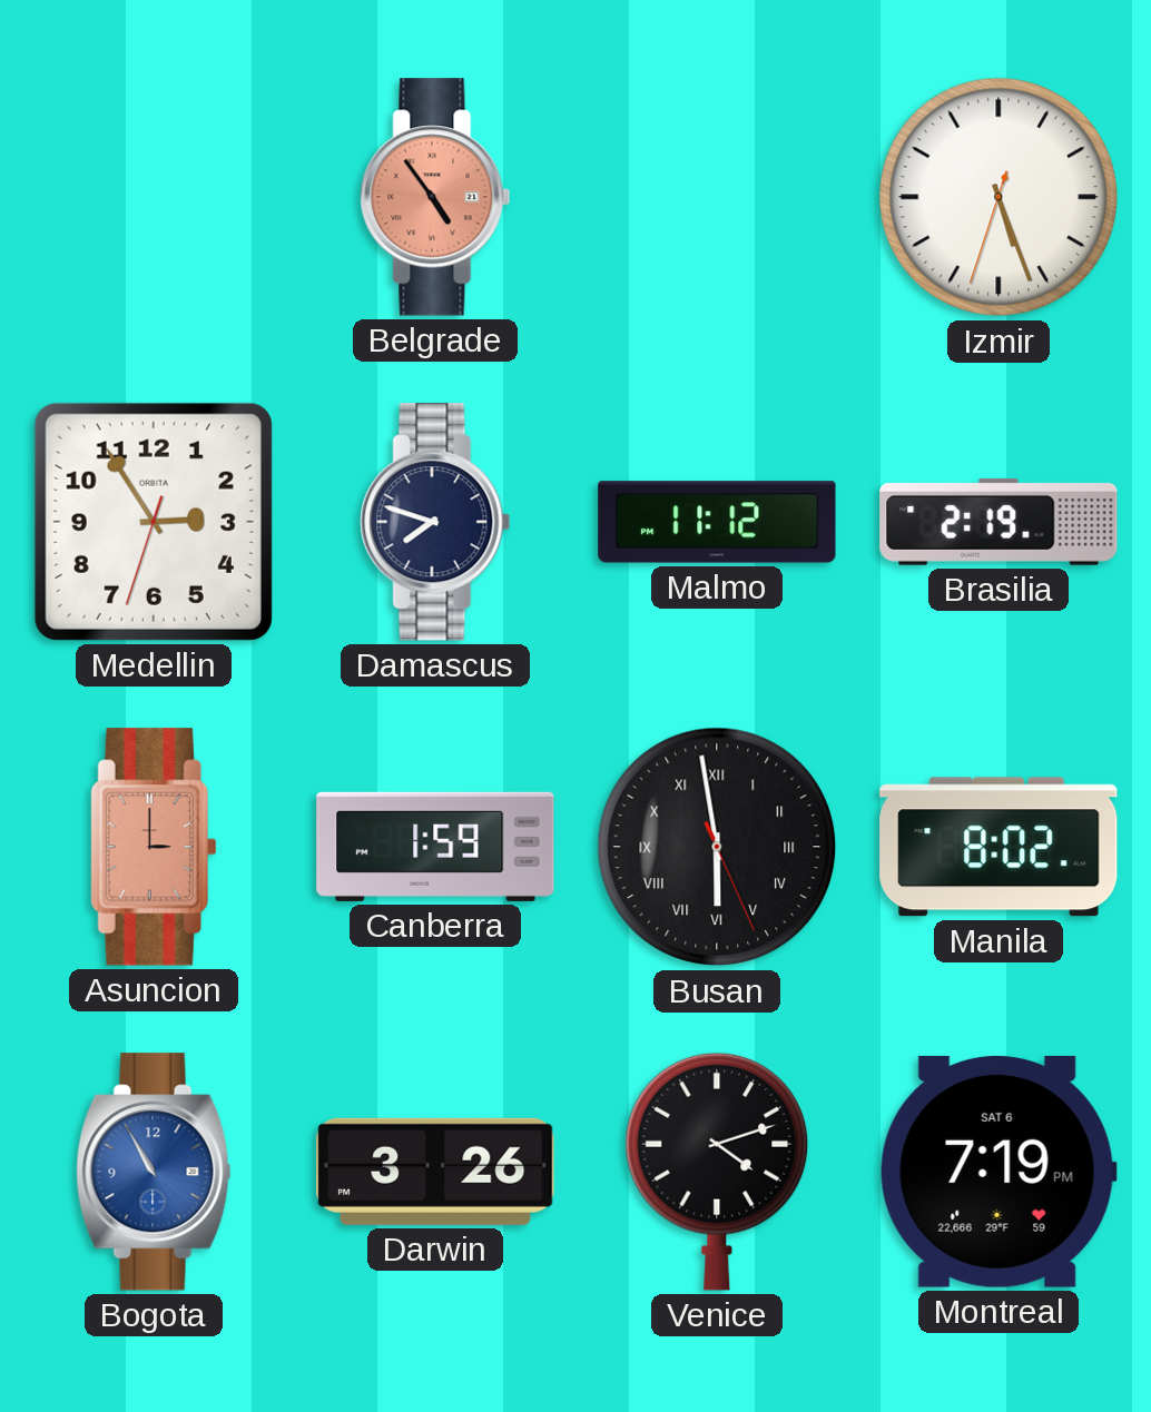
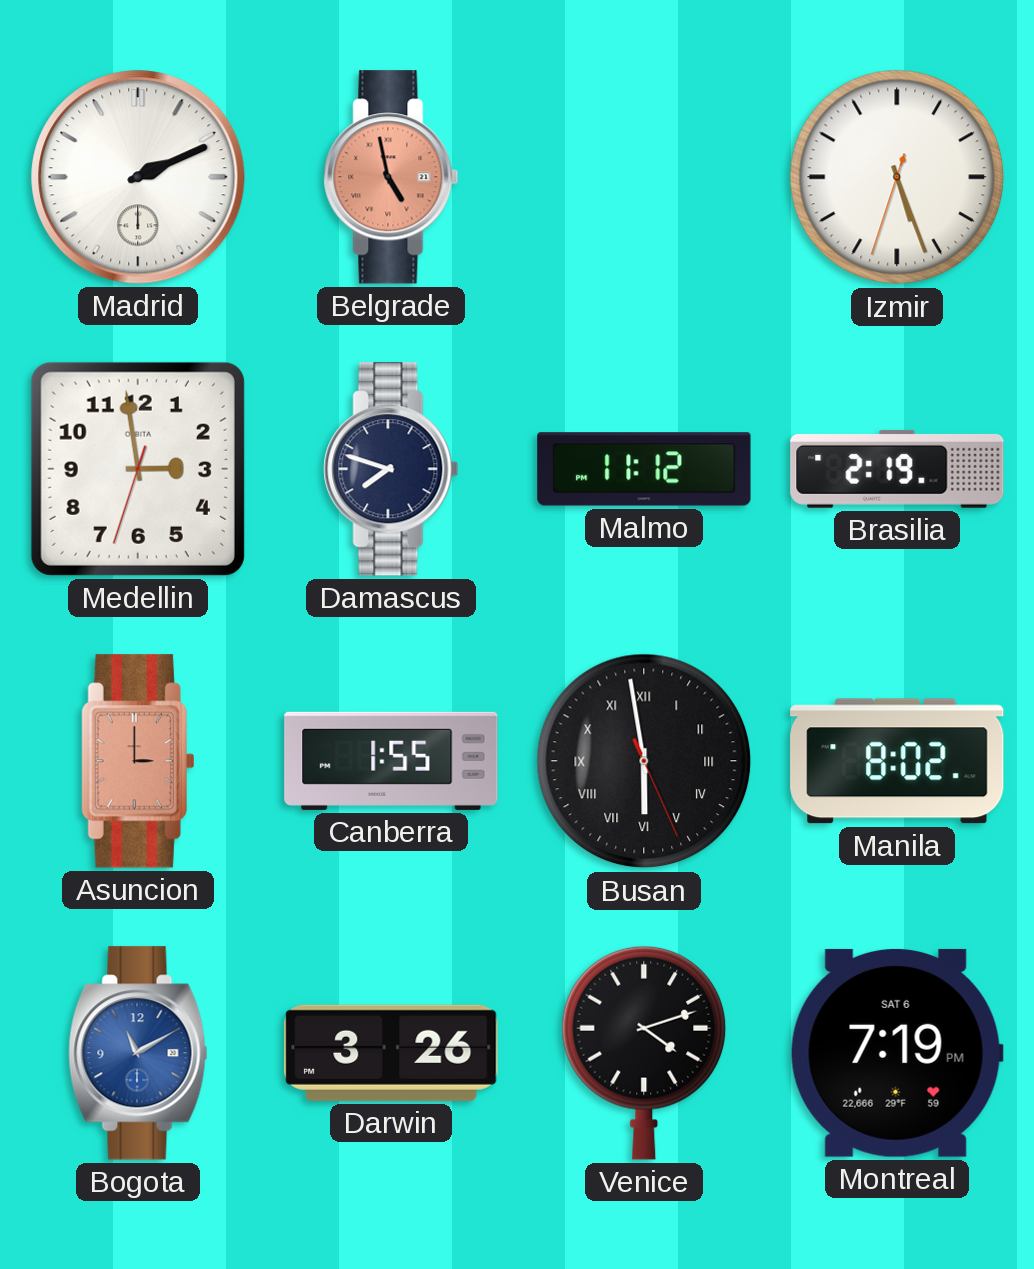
Madrid: none -> 2:11 (138, 177)
Belgrade: 4:54 -> 4:58 (391, 177)
Medellin: 2:54 -> 2:58 (138, 469)
Canberra: 1:59 -> 1:55 (391, 761)
Bogota: 10:55 -> 11:10 (138, 1053)
